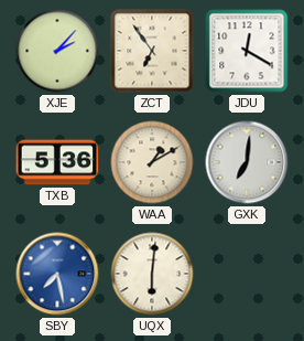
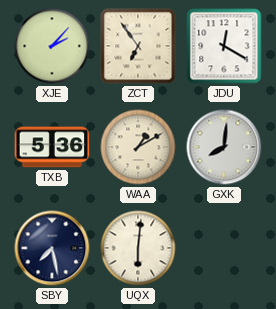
GXK: 7:01 -> 8:01 (224, 147)
SBY dial: blue -> navy (52, 248)
